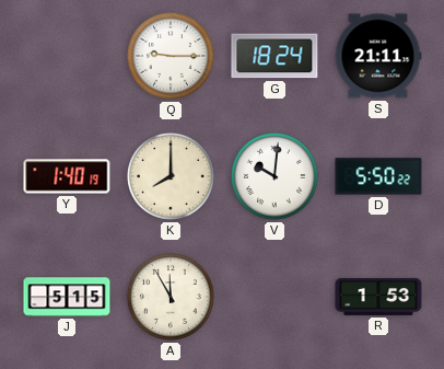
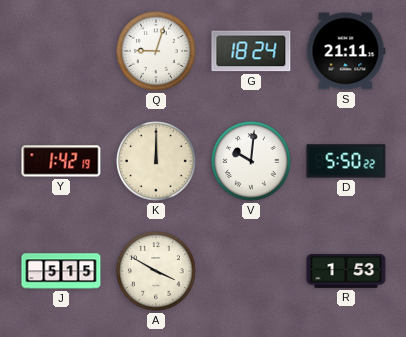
Q: 9:15 -> 9:03 (157, 52)
Y: 1:40 -> 1:42 (61, 161)
K: 8:00 -> 12:00 (157, 162)
A: 11:55 -> 3:50 (157, 272)
